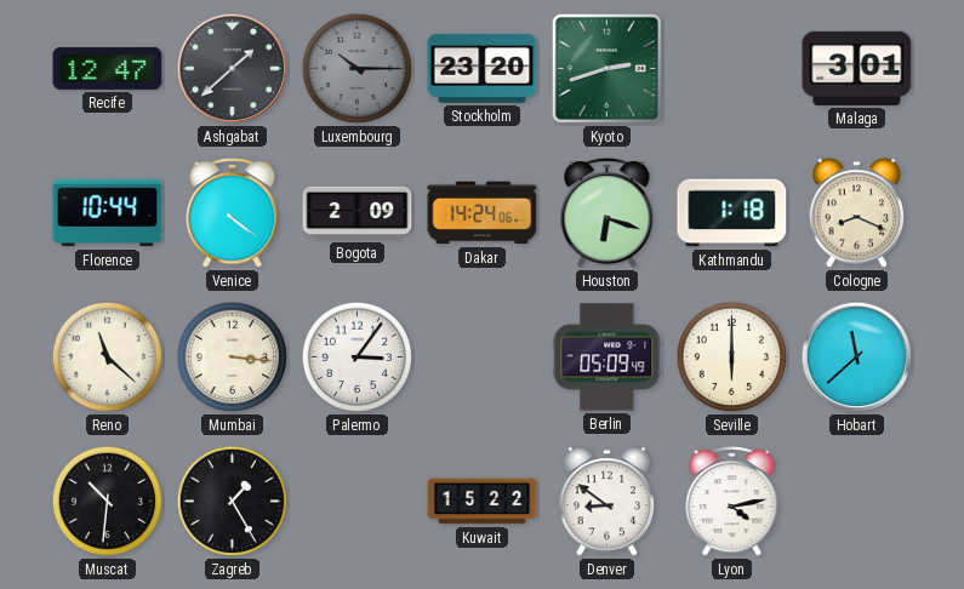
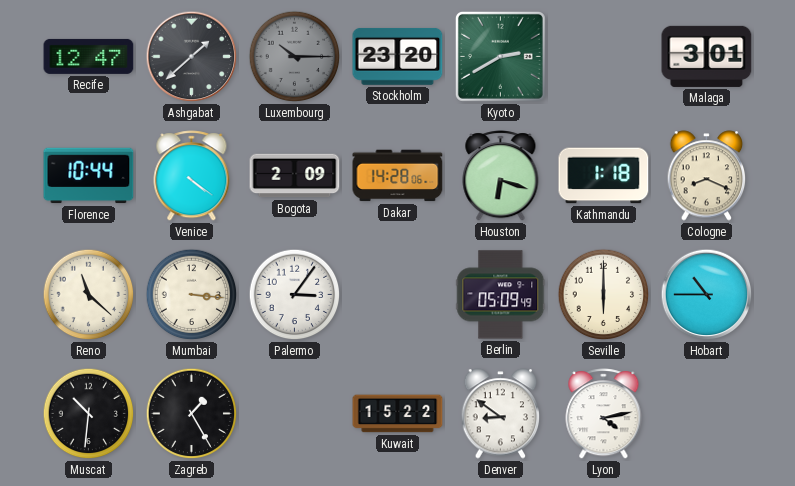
Kyoto: 2:42 -> 2:40 (500, 56)
Dakar: 14:24 -> 14:28 (398, 176)
Hobart: 11:38 -> 10:45 (707, 295)
